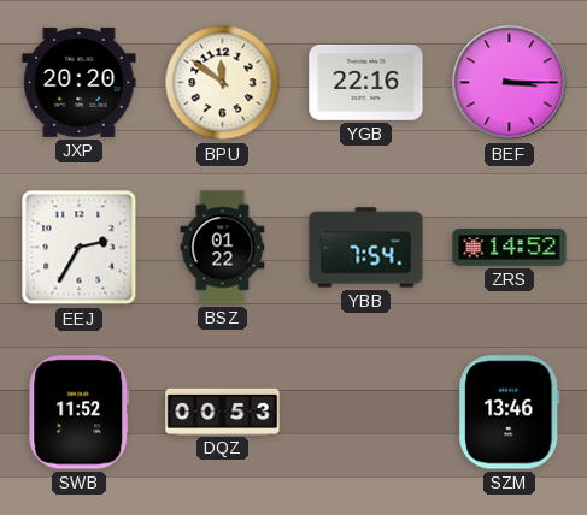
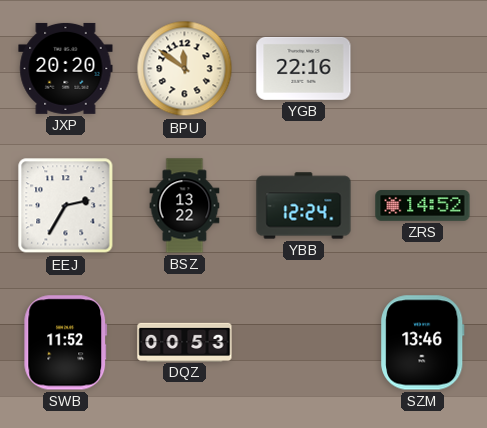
BEF: 3:15 -> none (510, 83)
BSZ: 01:22 -> 13:22 (185, 206)
YBB: 7:54 -> 12:24 (304, 206)
